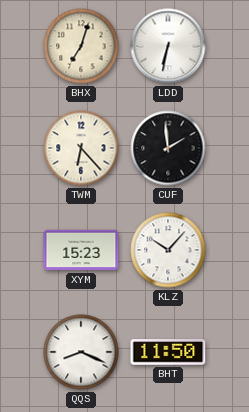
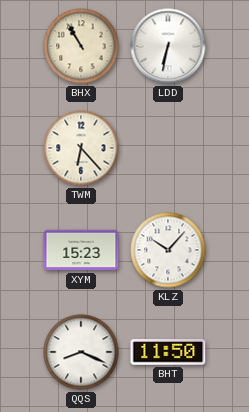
BHX: 7:03 -> 10:55 (81, 46)
CUF: 1:59 -> none (168, 148)
